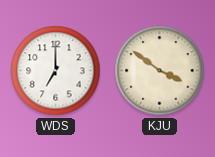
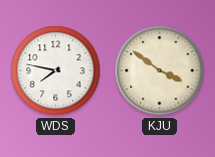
WDS: 7:00 -> 7:47 (56, 71)
